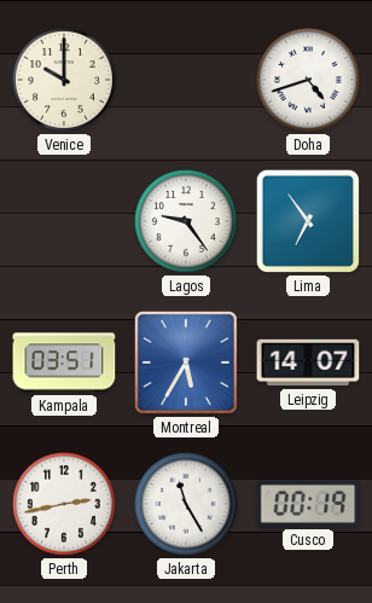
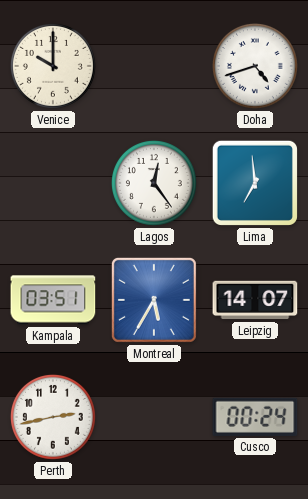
Lagos: 9:24 -> 12:24 (154, 183)
Lima: 6:54 -> 6:59 (255, 183)
Jakarta: 11:25 -> none (186, 504)
Cusco: 00:19 -> 00:24 (255, 417)
